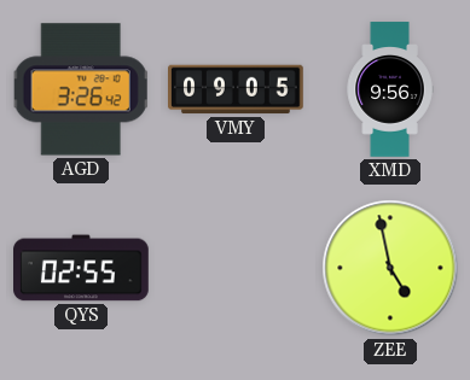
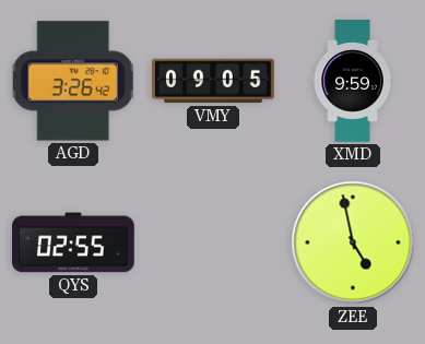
XMD: 9:56 -> 9:59 (353, 81)
